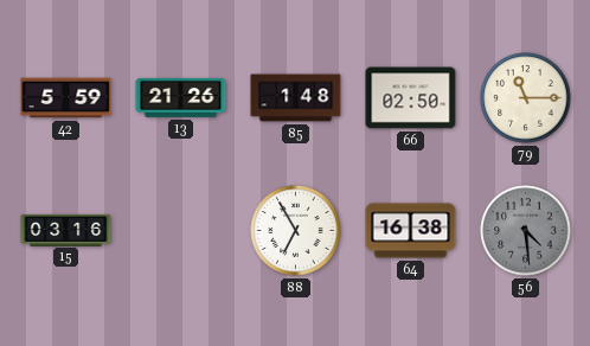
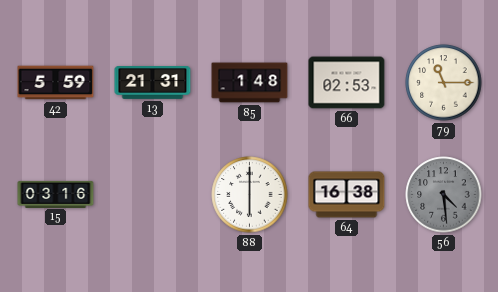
13: 21:26 -> 21:31 (153, 83)
66: 02:50 -> 02:53 (347, 83)
88: 6:55 -> 6:00 (250, 195)
